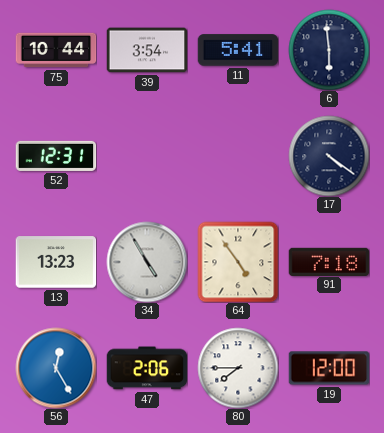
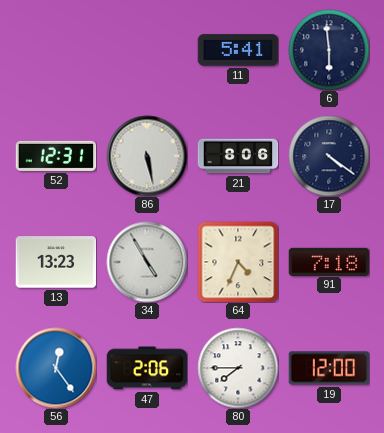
75: 10:44 -> none (56, 50)
39: 3:54 -> none (147, 50)
86: none -> 5:28 (147, 156)
21: none -> 8:06 (238, 156)
64: 4:54 -> 4:34 (238, 262)
56: 12:25 -> 12:24 (56, 368)
